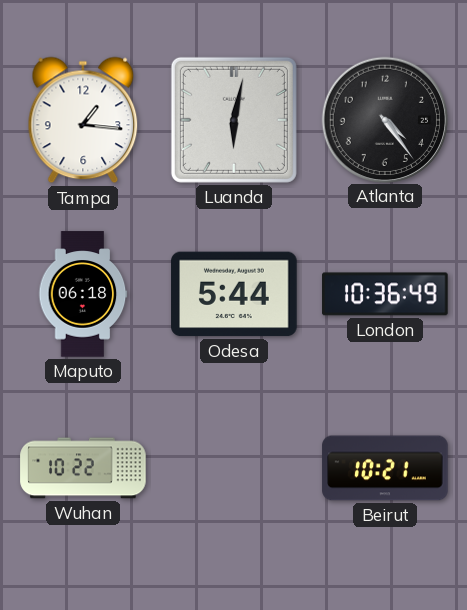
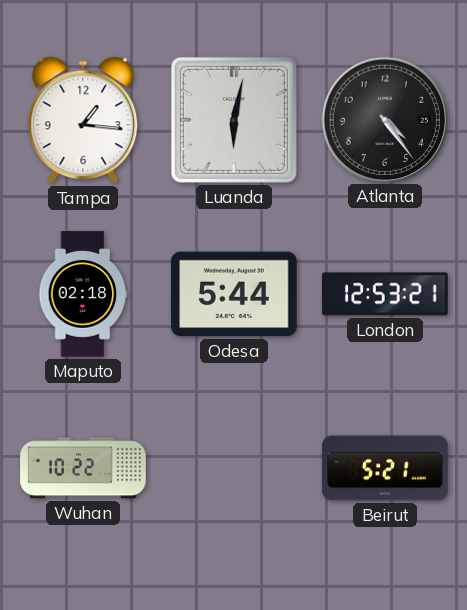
Maputo: 06:18 -> 02:18 (83, 294)
London: 10:36 -> 12:53 (385, 294)
Beirut: 10:21 -> 5:21 (385, 468)
